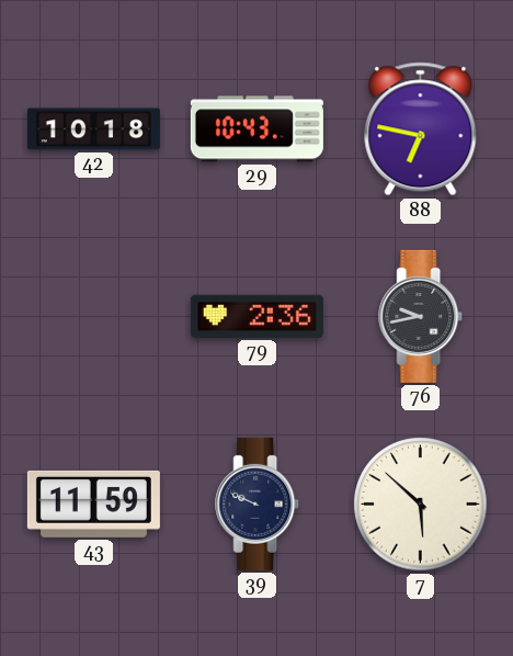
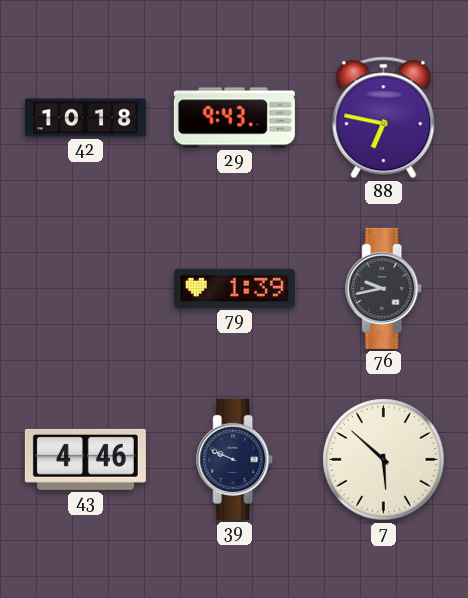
29: 10:43 -> 9:43 (234, 118)
79: 2:36 -> 1:39 (234, 288)
43: 11:59 -> 4:46 (85, 459)
